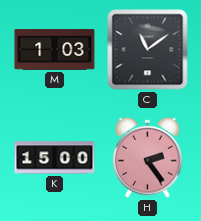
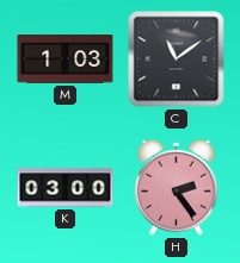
K: 15:00 -> 03:00 (66, 188)
